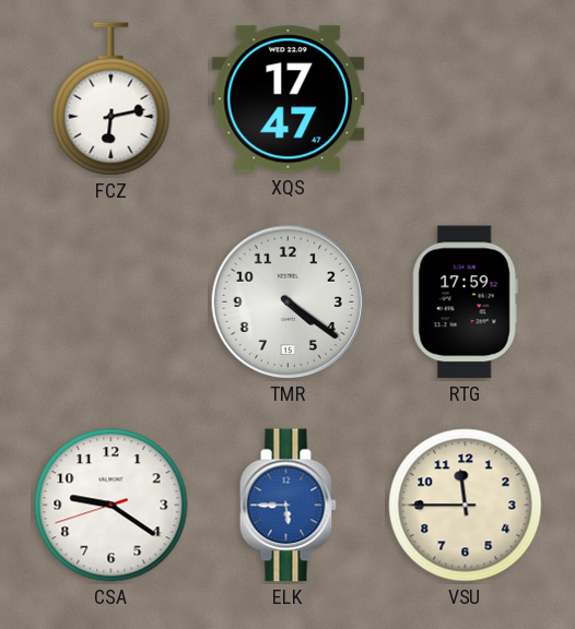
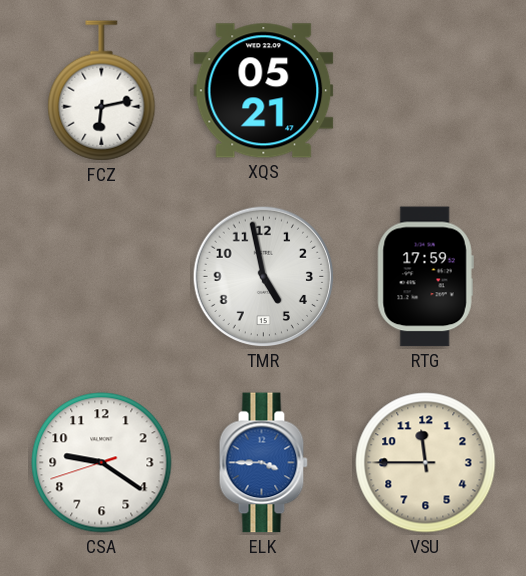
XQS: 17:47 -> 05:21 (264, 91)
TMR: 4:21 -> 4:58 (264, 277)
ELK: 5:45 -> 3:45 (263, 463)
